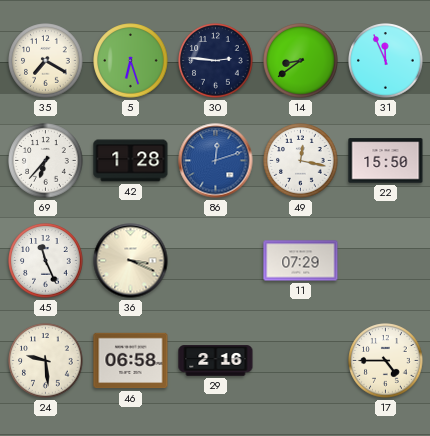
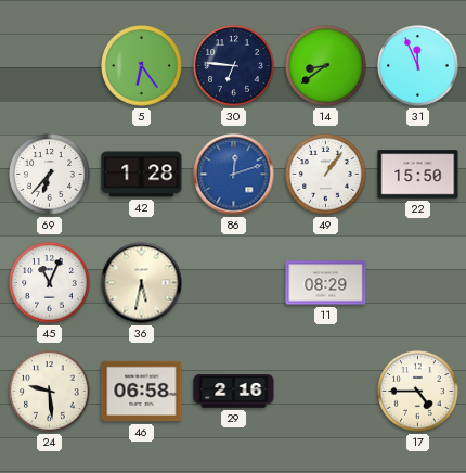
35: 7:20 -> none (46, 61)
5: 6:27 -> 6:24 (142, 66)
30: 2:46 -> 6:46 (234, 66)
49: 12:17 -> 1:06 (326, 175)
45: 11:26 -> 11:04 (50, 283)
36: 3:19 -> 5:32 (142, 283)
11: 07:29 -> 08:29 (326, 283)
